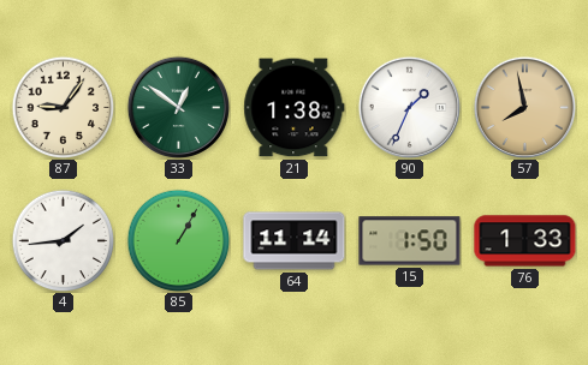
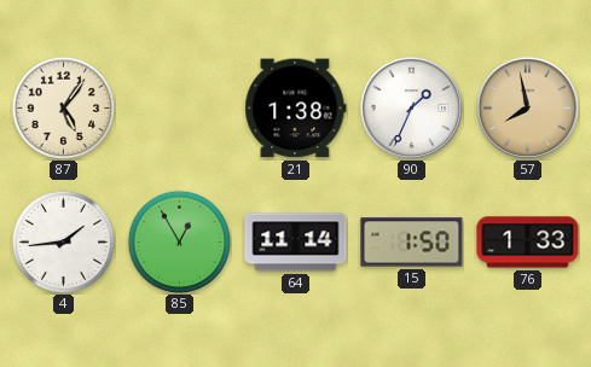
87: 9:06 -> 5:06 (63, 107)
33: 12:51 -> none (178, 107)
85: 1:05 -> 12:55 (179, 241)
